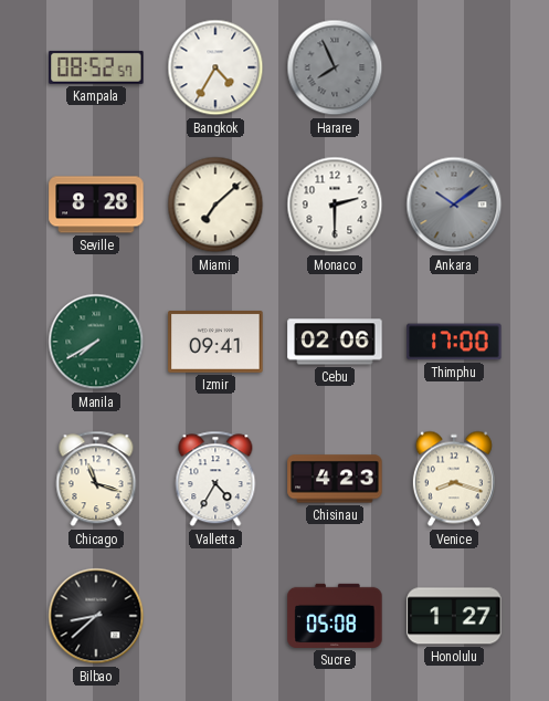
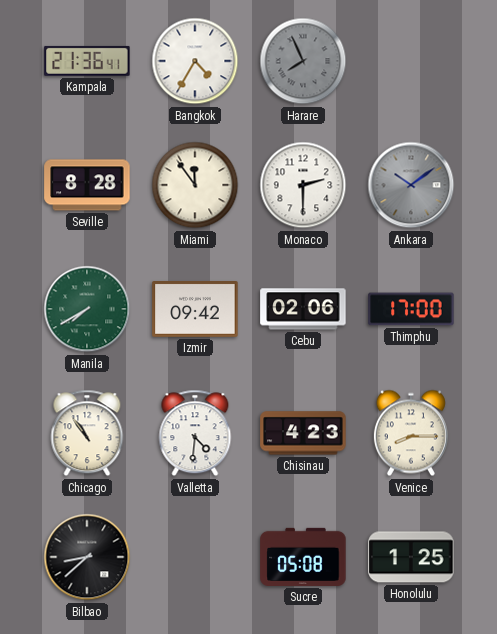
Kampala: 08:52 -> 21:36 (87, 61)
Miami: 7:08 -> 11:54 (195, 185)
Izmir: 09:41 -> 09:42 (195, 310)
Chicago: 11:18 -> 10:54 (87, 433)
Valletta: 4:35 -> 4:31 (195, 433)
Venice: 8:18 -> 8:15 (411, 433)
Honolulu: 1:27 -> 1:25 (411, 557)
